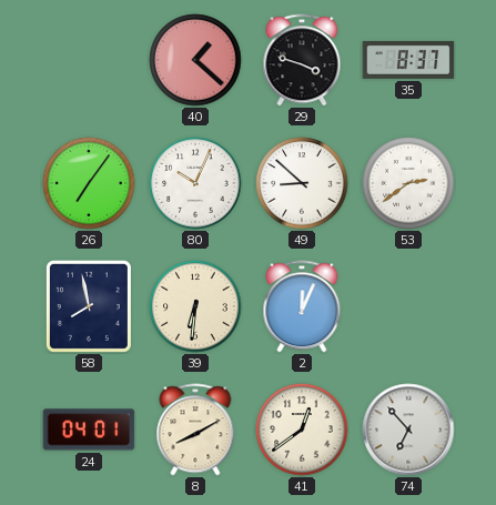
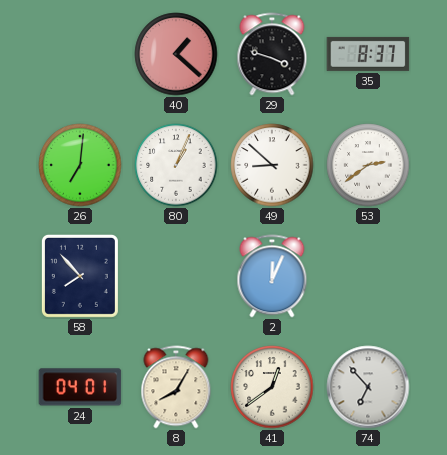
26: 7:06 -> 7:01 (80, 165)
80: 10:04 -> 1:04 (176, 165)
58: 7:58 -> 7:53 (80, 276)
39: 6:31 -> none (195, 306)
8: 8:10 -> 8:05 (176, 387)
